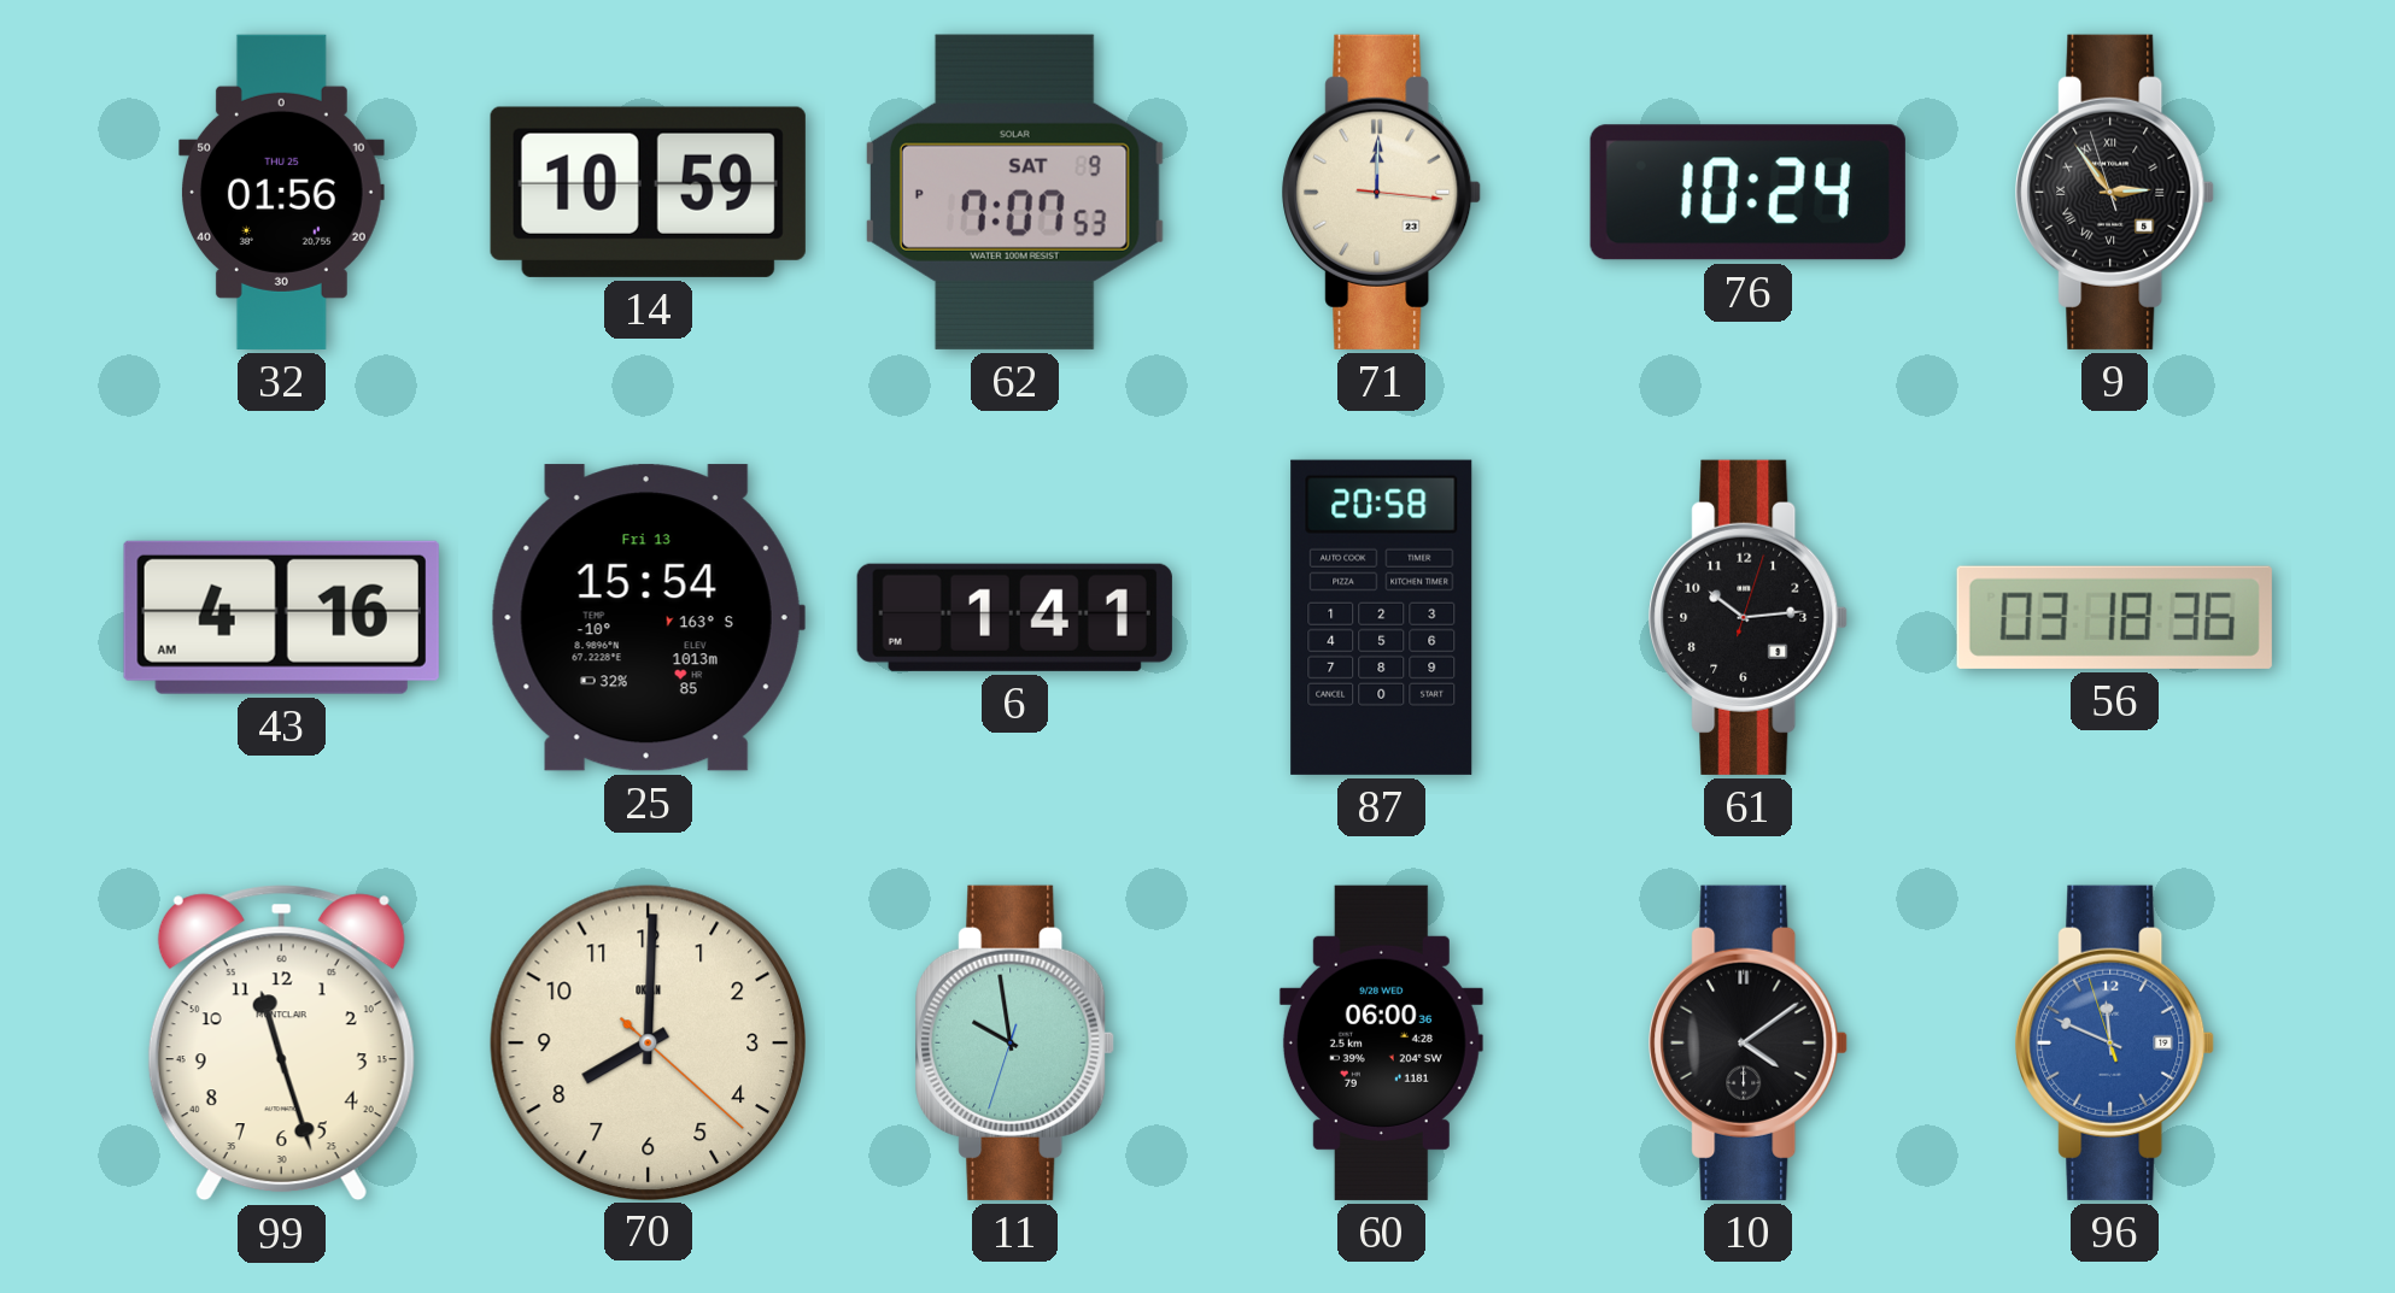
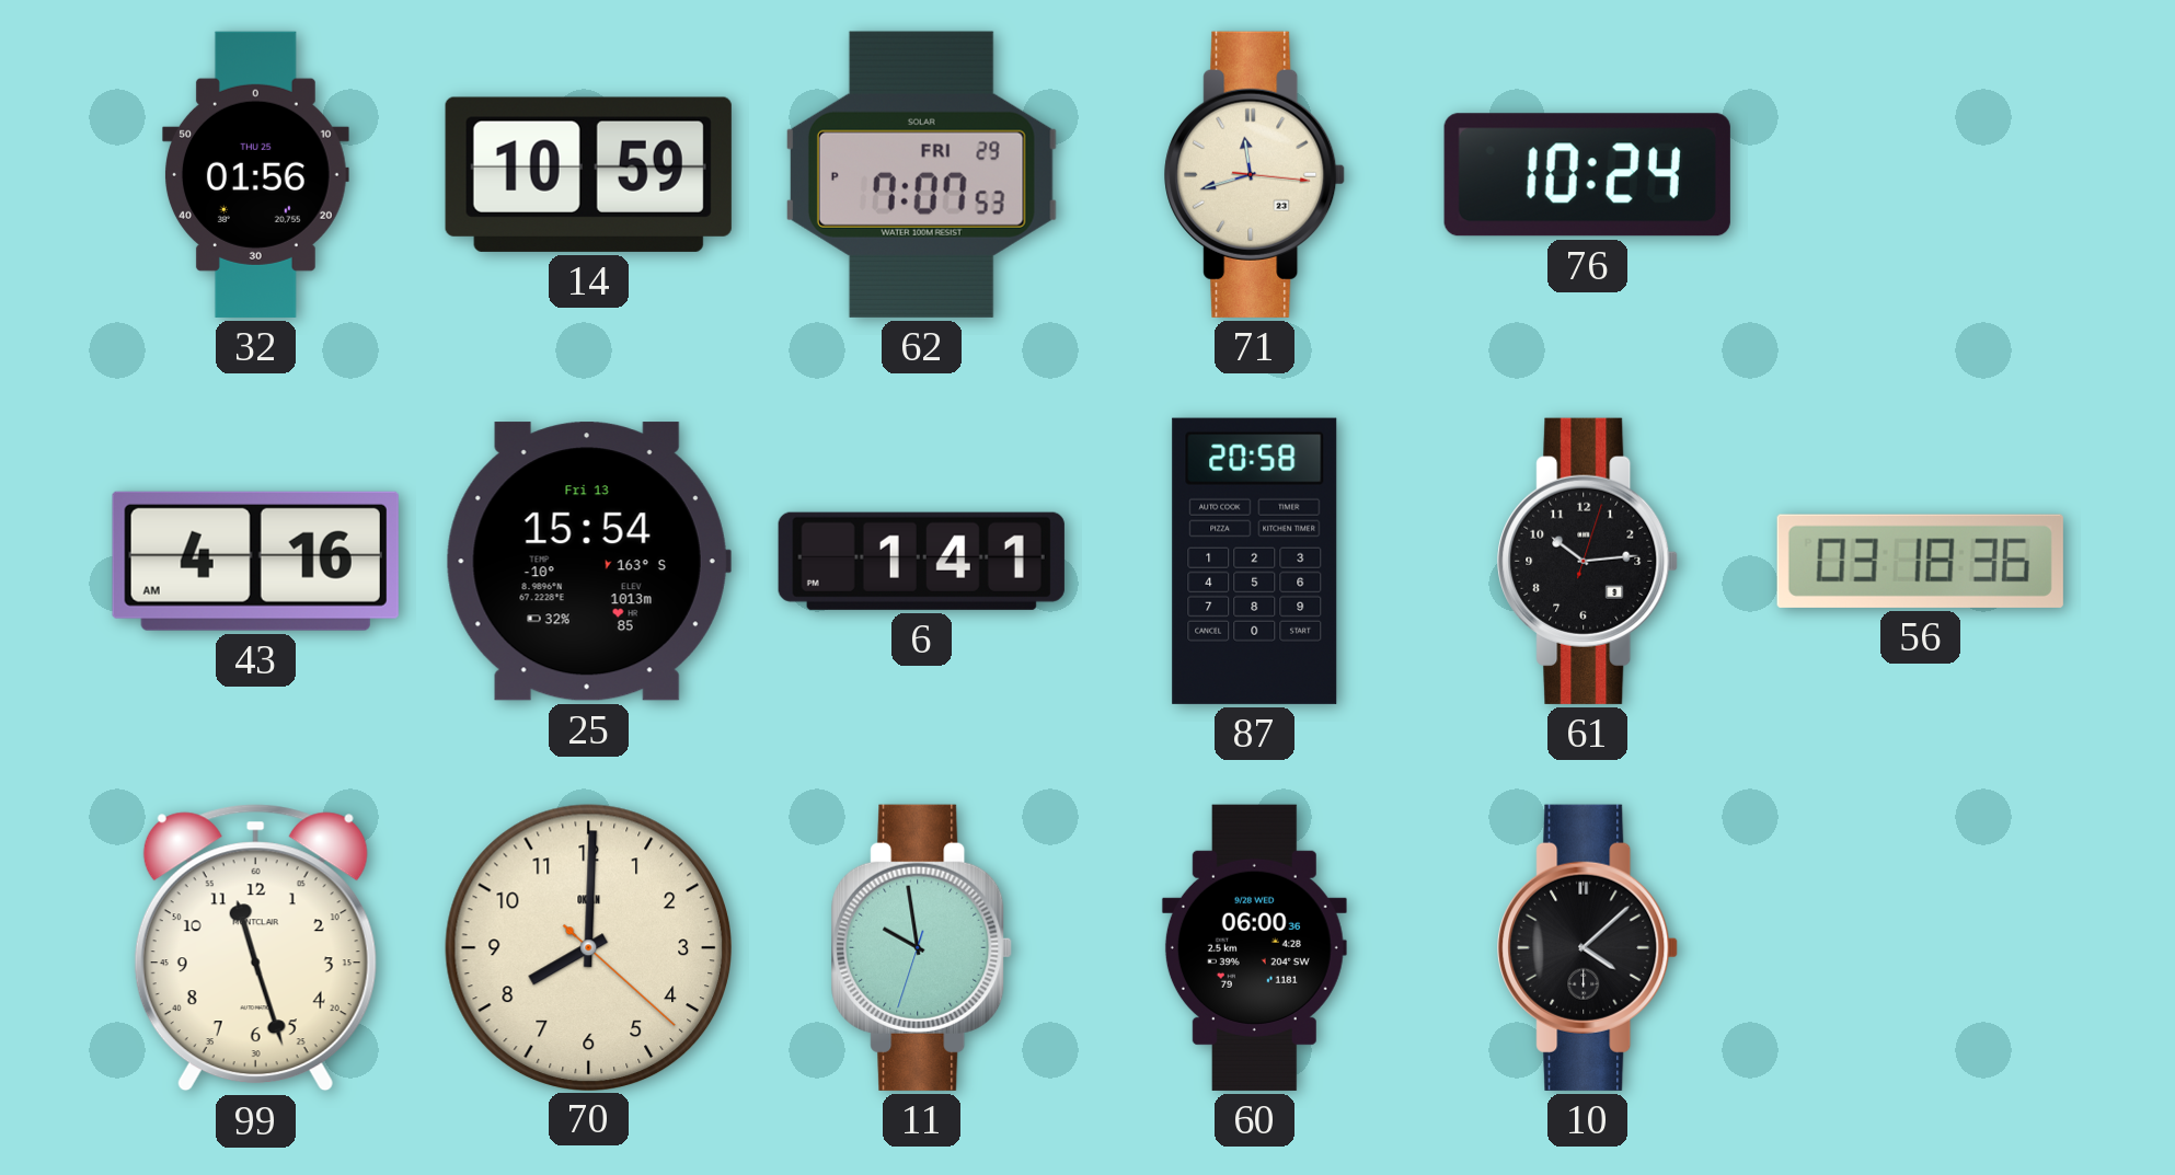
62 date: SAT 9 -> FRI 29 (921, 174)
71: 12:00 -> 11:42 (1255, 174)
9: 2:53 -> none (2115, 192)
10: 4:09 -> 4:08 (1588, 947)
96: 11:48 -> none (2115, 1042)
